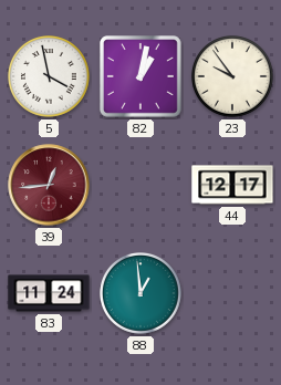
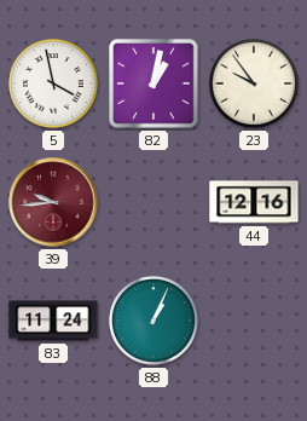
39: 12:44 -> 9:44 (53, 202)
44: 12:17 -> 12:16 (254, 202)
88: 12:59 -> 1:04 (155, 322)
